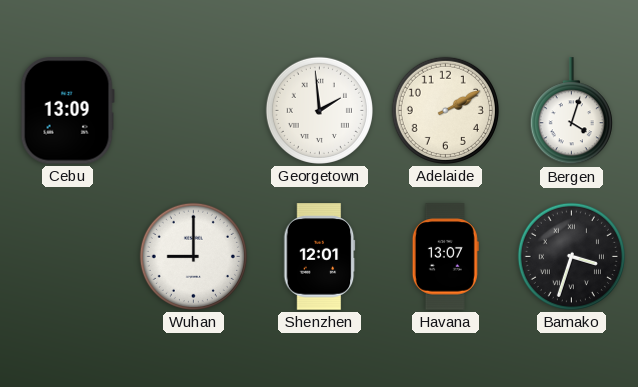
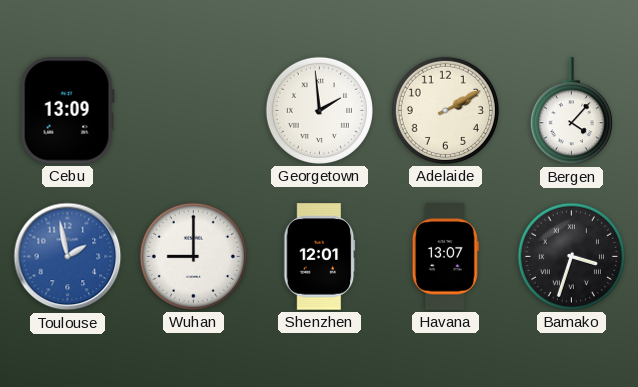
Bergen: 4:03 -> 4:07 (571, 111)
Toulouse: none -> 1:58 (68, 257)
